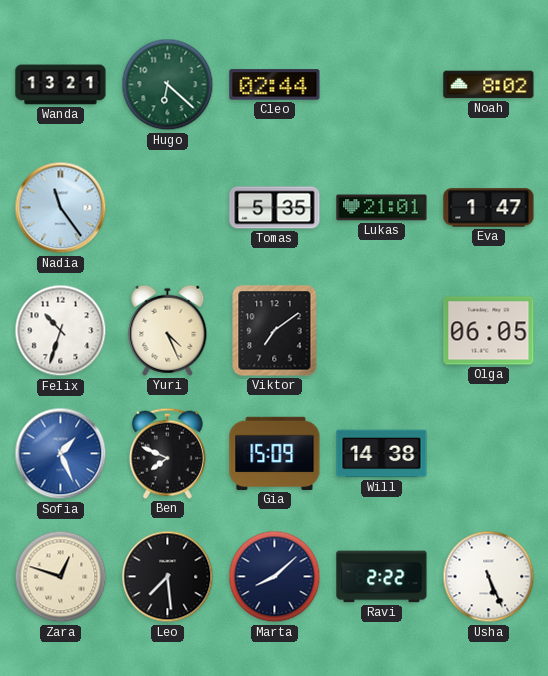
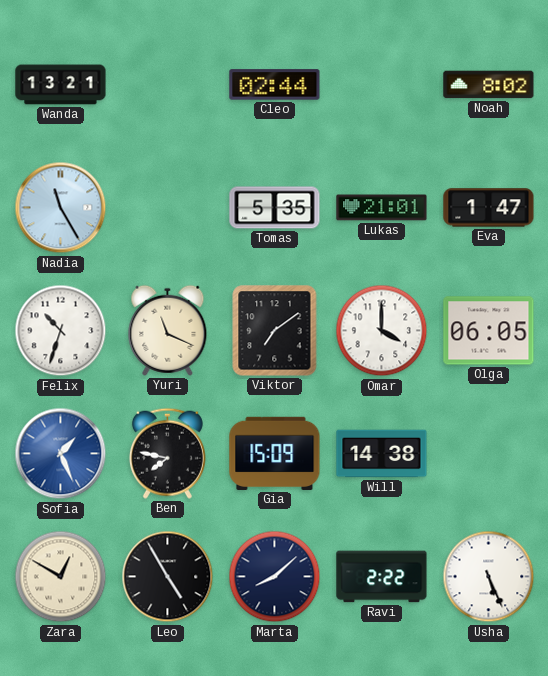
Hugo: 6:22 -> none (168, 85)
Nadia: 11:24 -> 11:25 (61, 208)
Yuri: 4:26 -> 11:19 (168, 330)
Omar: none -> 4:00 (382, 331)
Ben: 7:49 -> 7:47 (167, 453)
Zara: 12:48 -> 12:50 (61, 577)
Leo: 7:29 -> 4:55 (168, 577)
